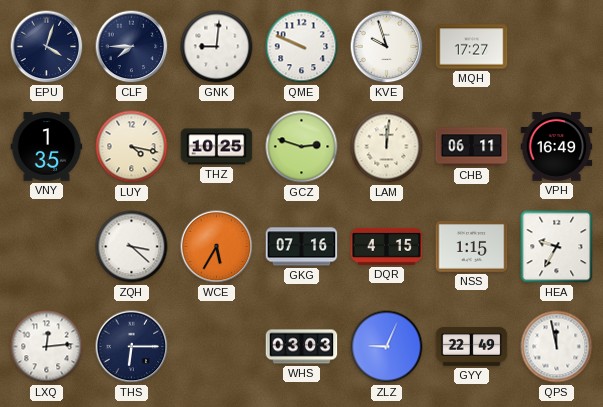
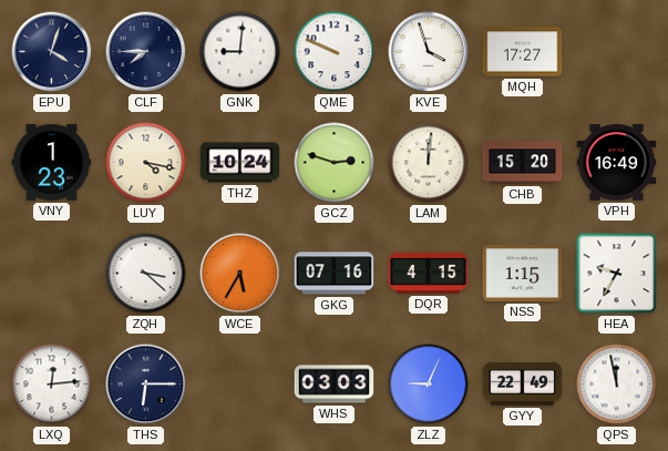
KVE: 9:57 -> 3:57 (429, 52)
VNY: 1:35 -> 1:23 (52, 163)
THZ: 10:25 -> 10:24 (240, 163)
CHB: 06:11 -> 15:20 (523, 163)
